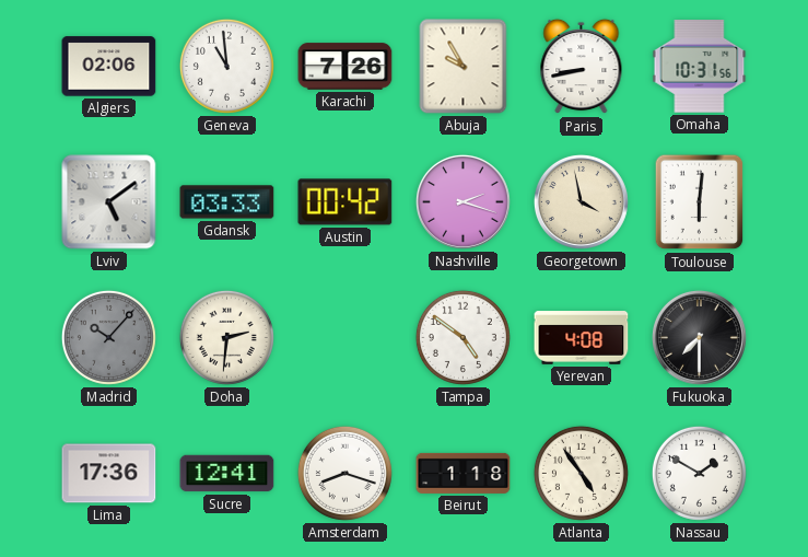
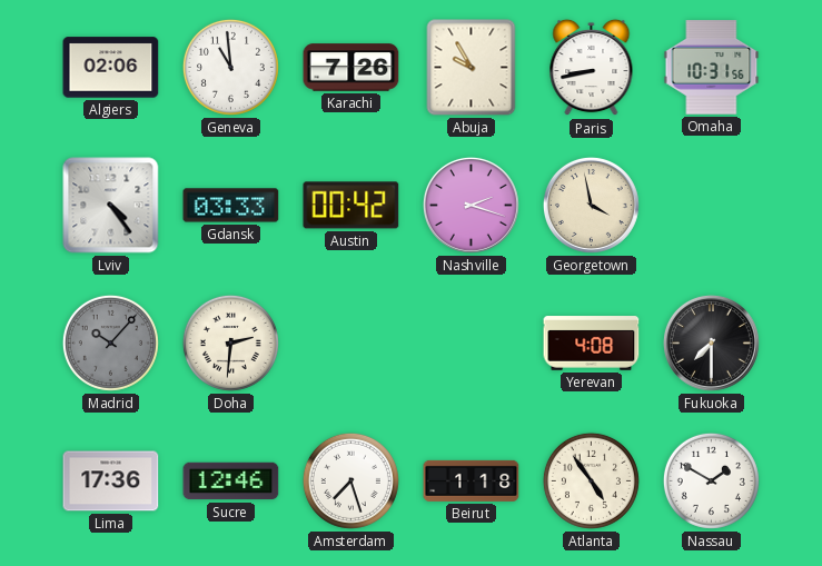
Lviv: 5:09 -> 4:24 (111, 206)
Toulouse: 6:01 -> none (700, 202)
Tampa: 4:51 -> none (462, 337)
Sucre: 12:41 -> 12:46 (231, 481)
Amsterdam: 8:18 -> 7:27 (350, 480)
